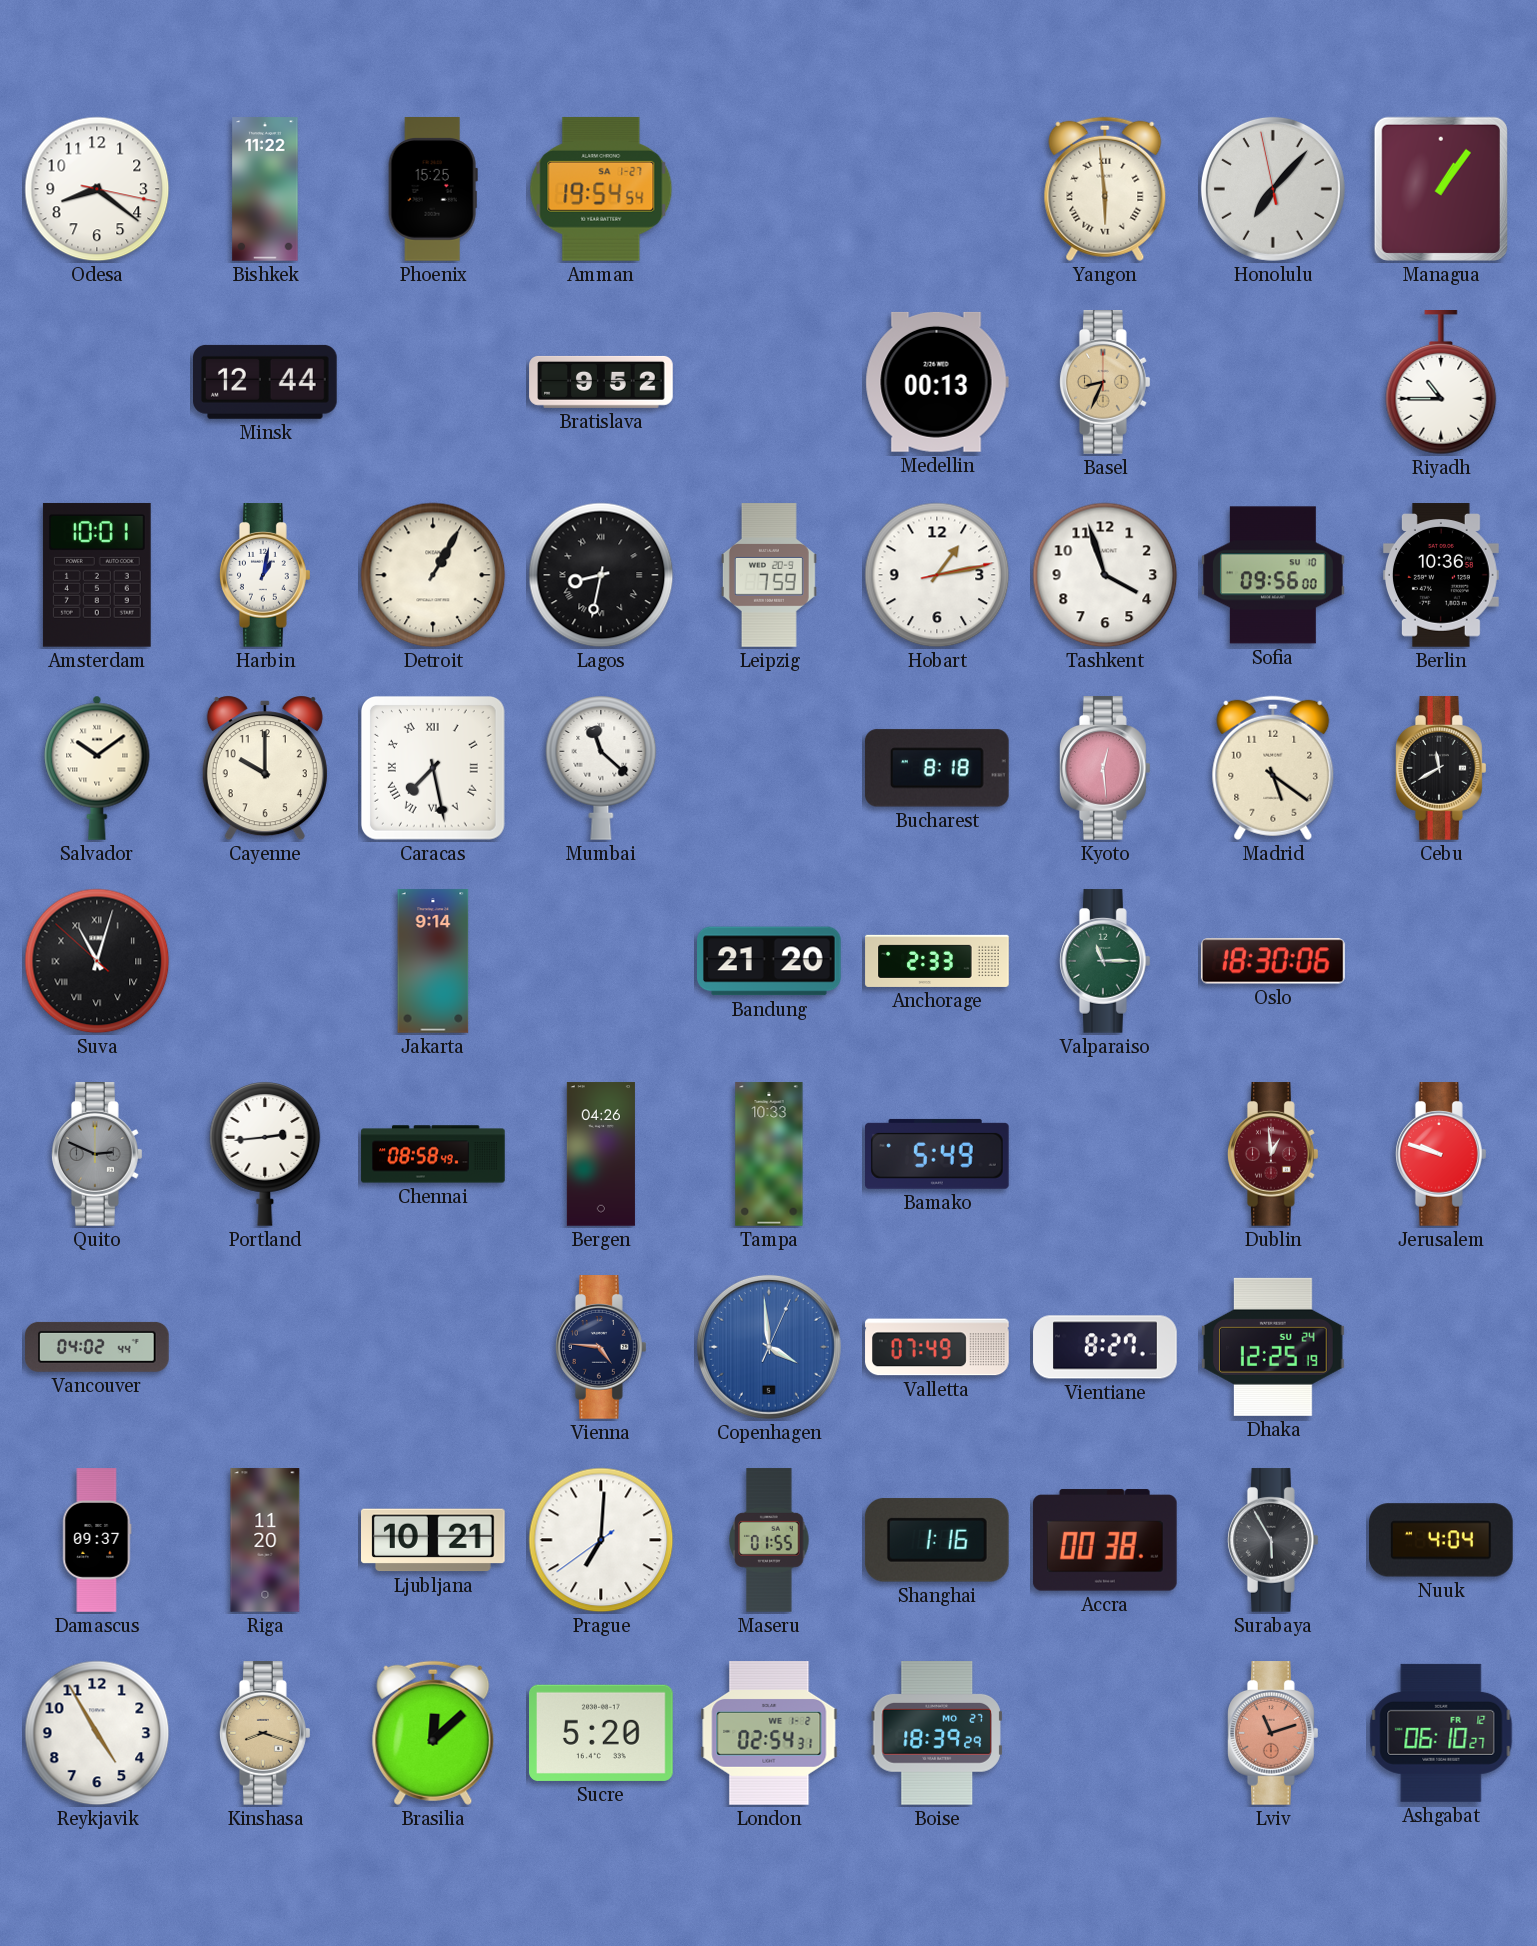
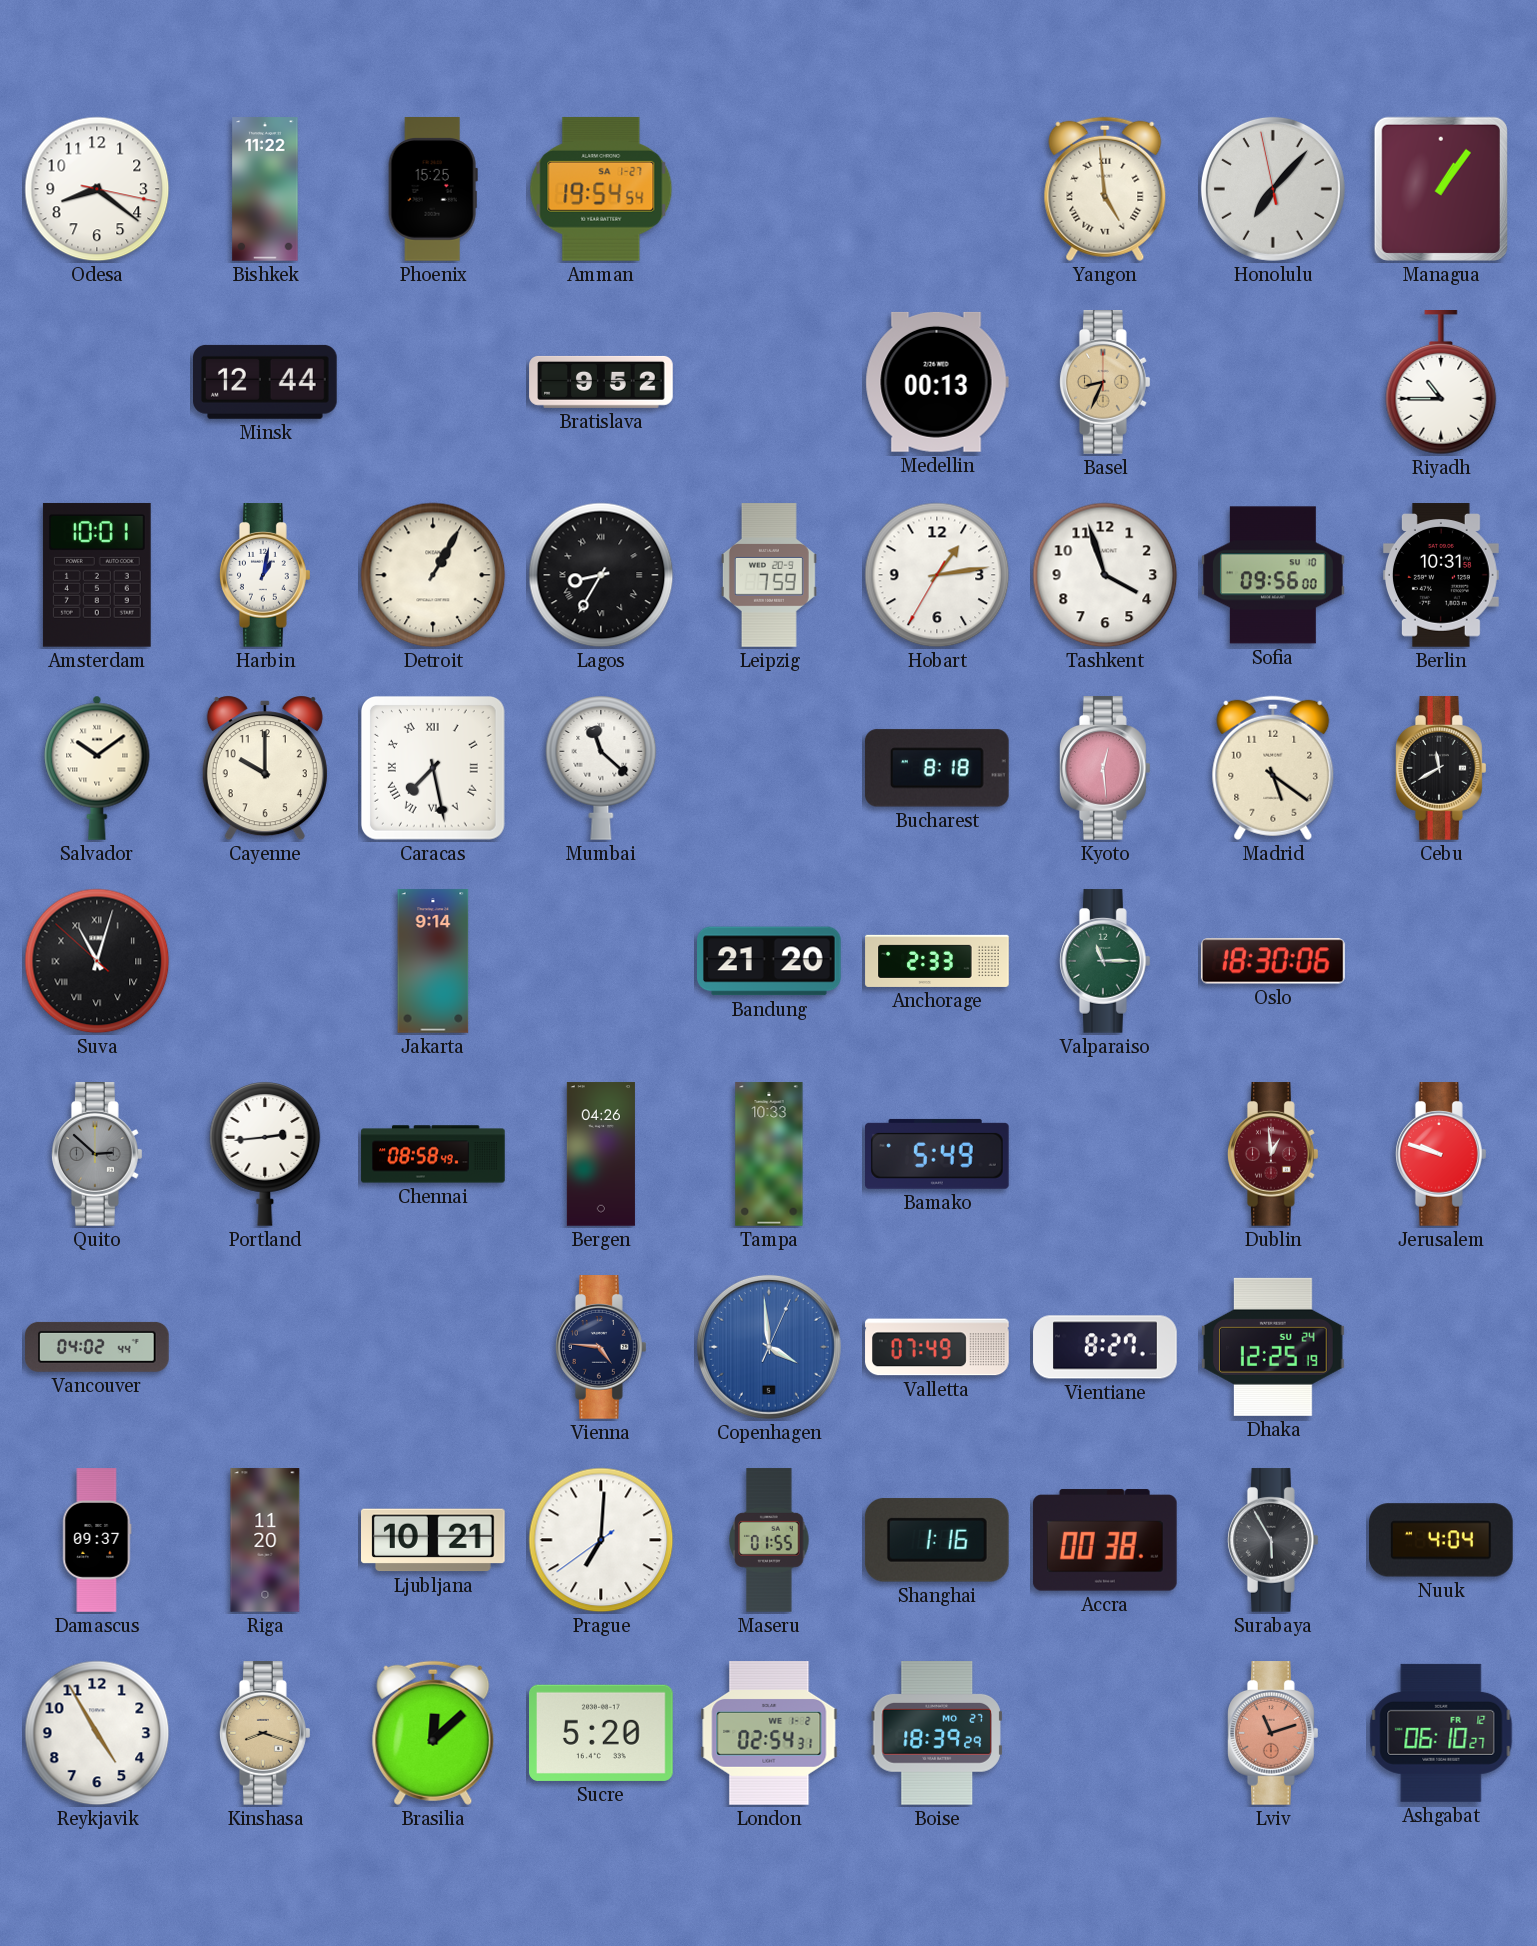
Yangon: 5:59 -> 4:59 (1105, 189)
Lagos: 8:32 -> 8:35 (601, 575)
Hobart: 1:13:13 -> 1:13:35 (937, 575)
Berlin: 10:36 -> 10:31 (1441, 575)
Quito: 2:49 -> 2:52 (98, 1154)
